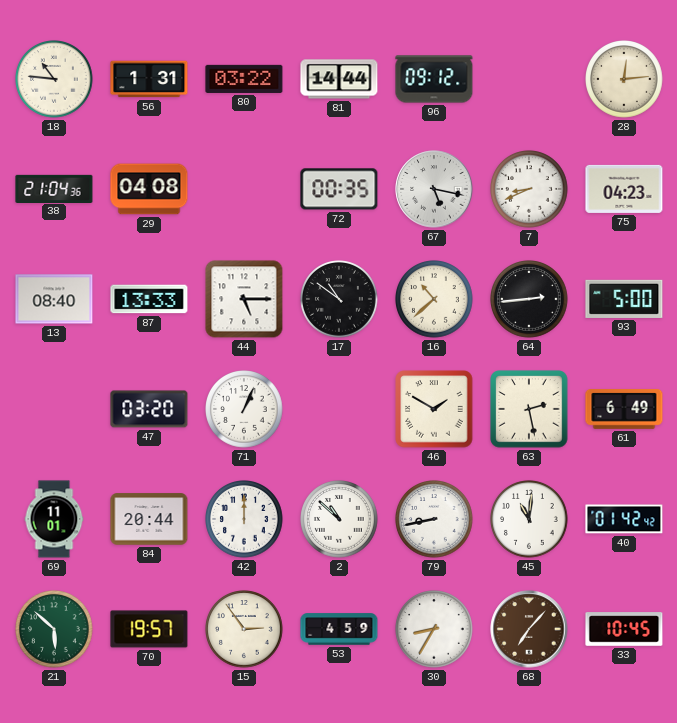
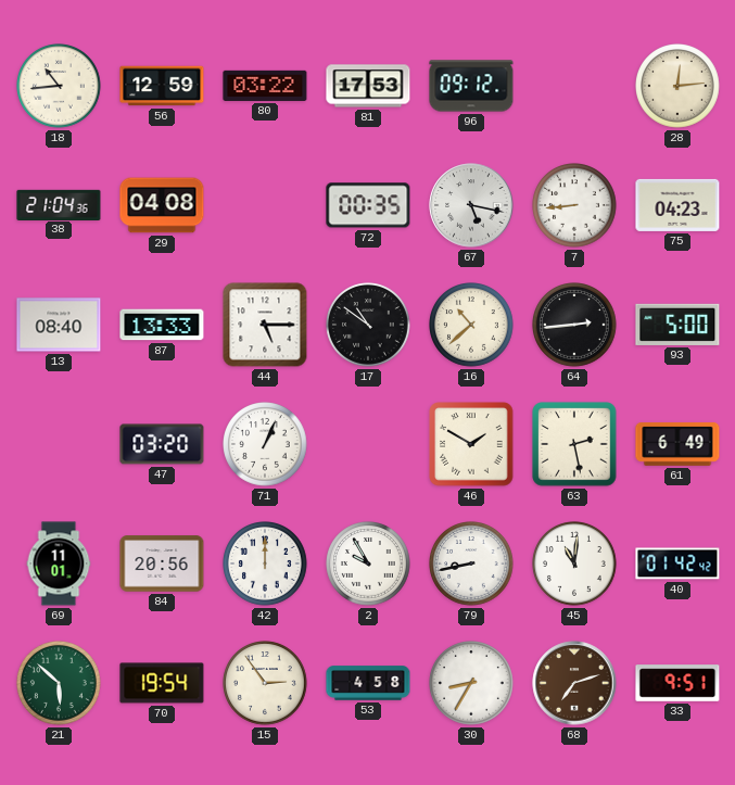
18: 10:46 -> 10:44 (59, 86)
56: 1:31 -> 12:59 (162, 86)
81: 14:44 -> 17:53 (368, 86)
7: 8:41 -> 8:44 (574, 205)
84: 20:44 -> 20:56 (162, 564)
2: 10:52 -> 9:55 (368, 564)
70: 19:57 -> 19:54 (162, 683)
53: 4:59 -> 4:58 (368, 683)
68: 7:07 -> 7:12 (574, 683)
33: 10:45 -> 9:51 (677, 683)
